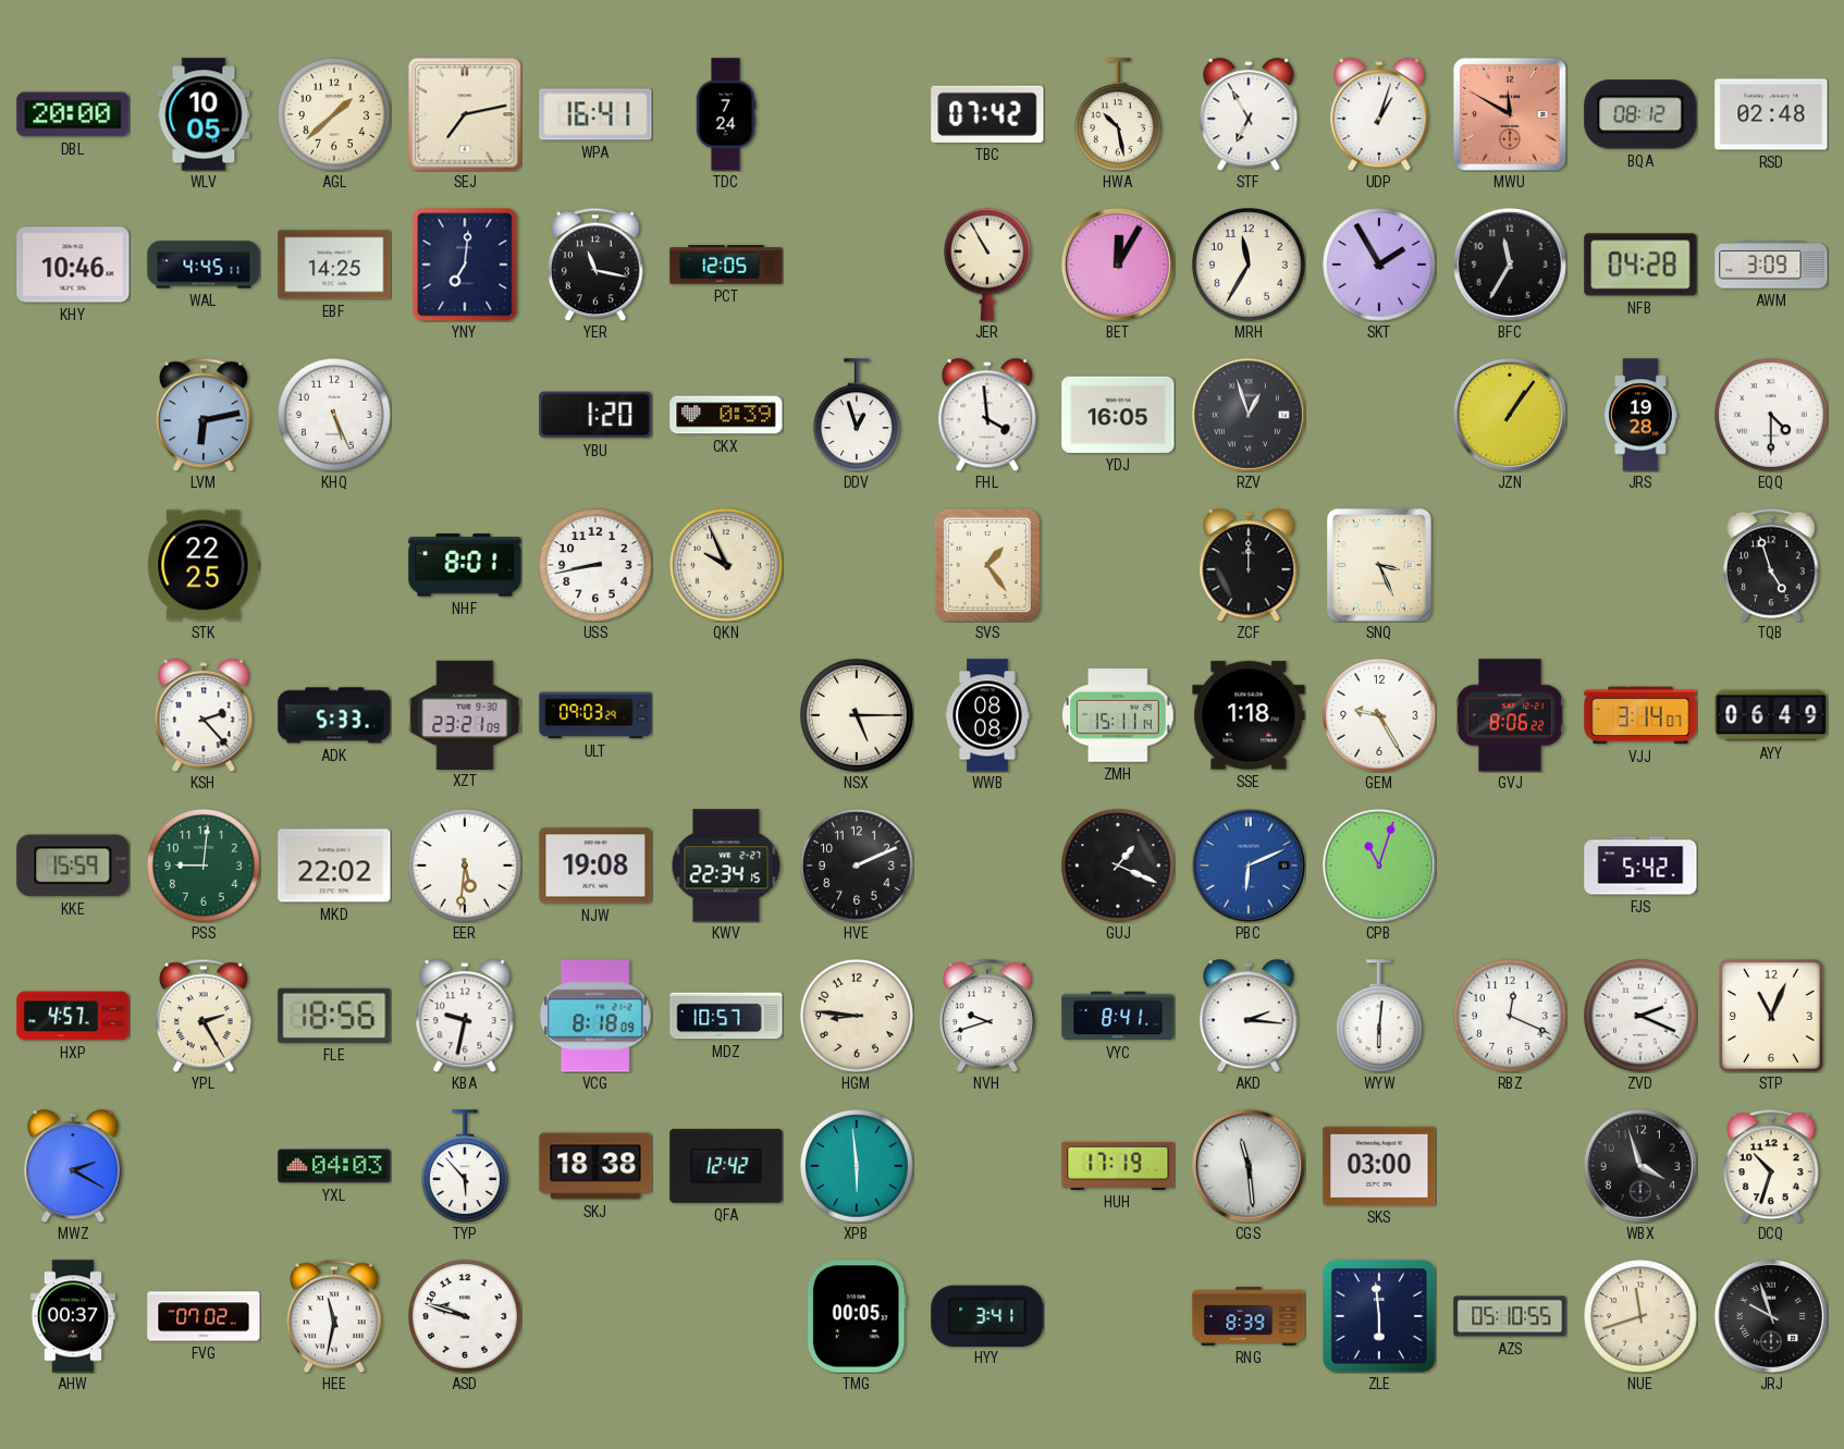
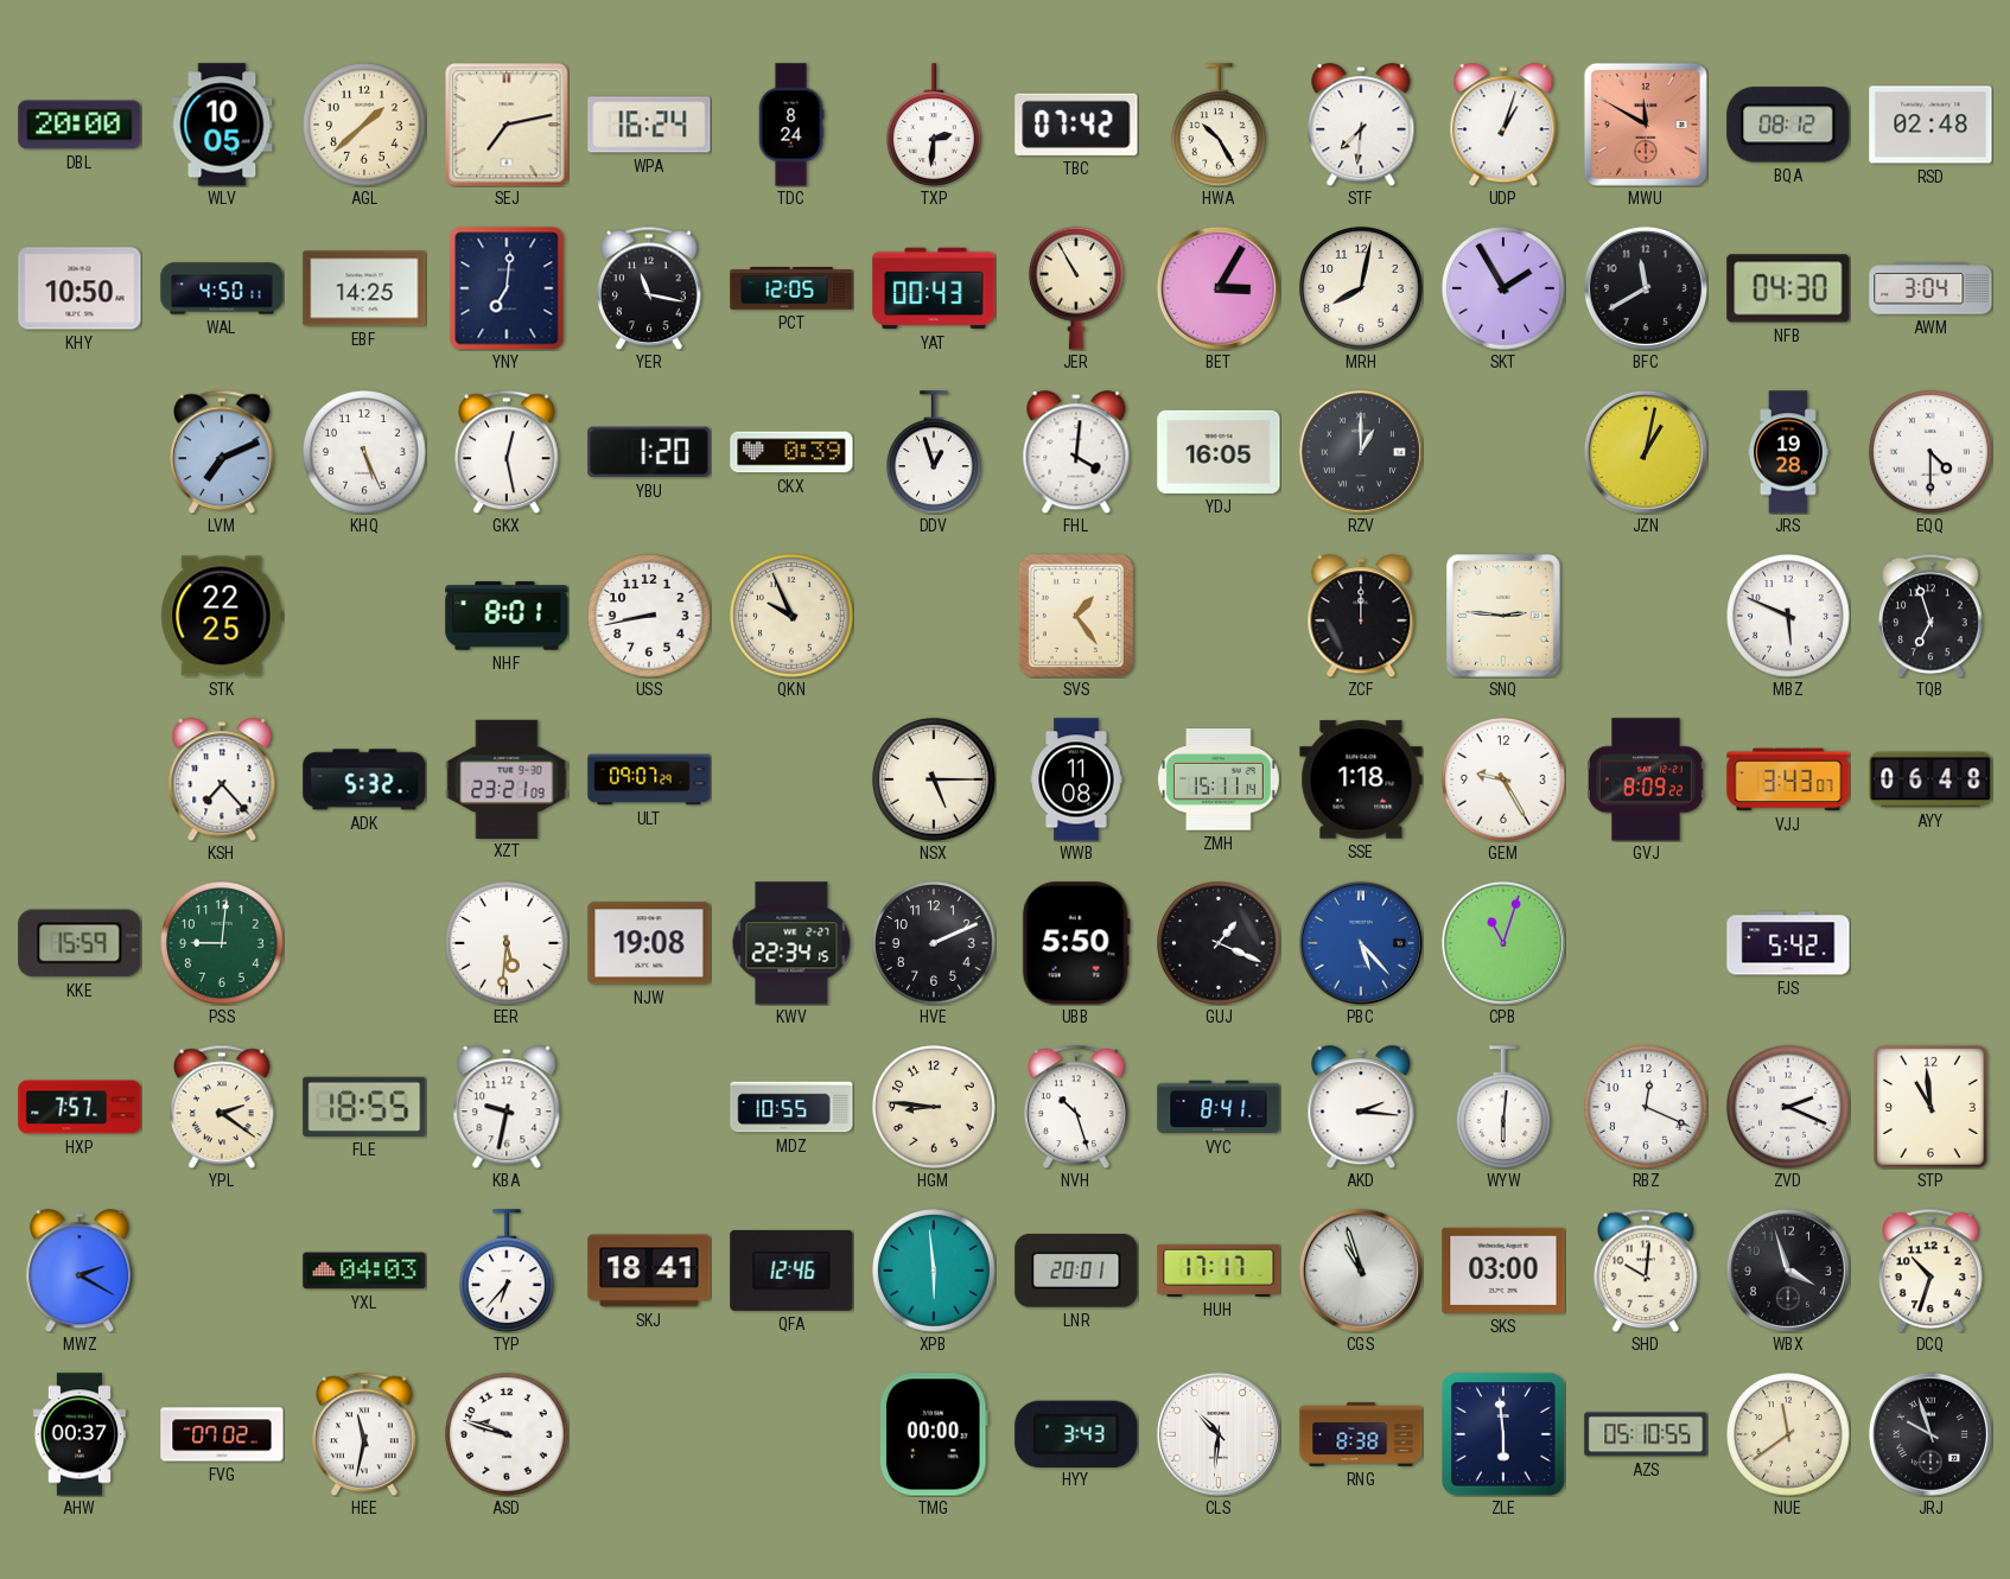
WPA: 16:41 -> 16:24 (649, 125)
TDC: 7:24 -> 8:24 (791, 125)
TXP: none -> 2:31 (935, 125)
HWA: 10:28 -> 10:25 (1220, 125)
STF: 6:55 -> 7:31 (1361, 125)
KHY: 10:46 -> 10:50 (79, 288)
WAL: 4:45 -> 4:50 (222, 288)
YAT: none -> 00:43 (934, 288)
BET: 12:05 -> 3:05 (1219, 288)
MRH: 11:35 -> 8:02 (1361, 288)
BFC: 11:35 -> 11:40 (1646, 288)
NFB: 04:28 -> 04:30 (1788, 288)
AWM: 3:09 -> 3:04 (1931, 288)
LVM: 6:13 -> 7:11 (223, 452)
GKX: none -> 12:28 (508, 452)
FHL: 3:59 -> 4:01 (1076, 452)
RZV: 12:57 -> 1:00 (1361, 452)
JZN: 1:06 -> 1:02 (1646, 452)
SNQ: 3:26 -> 2:46 (1505, 616)
MBZ: none -> 5:49 (1788, 616)
TQB: 4:57 -> 6:57 (1932, 616)
KSH: 2:23 -> 7:23 (222, 779)
ADK: 5:33 -> 5:32 (364, 779)
ULT: 09:03 -> 09:07 (649, 779)
WWB: 08:08 -> 11:08 (1076, 779)
GVJ: 8:06 -> 8:09 (1646, 779)
VJJ: 3:14 -> 3:43 (1788, 779)
AYY: 06:49 -> 06:48 (1931, 779)
MKD: 22:02 -> none (334, 865)
UBB: none -> 5:50 (1076, 943)
PBC: 6:11 -> 5:23 (1361, 943)
HXP: 4:57 -> 7:57 (79, 1107)
YPL: 2:25 -> 2:21 (223, 1107)
FLE: 18:56 -> 18:55 (364, 1107)
VCG: 8:18 -> none (595, 1016)
MDZ: 10:57 -> 10:55 (791, 1107)
NVH: 9:42 -> 10:27 (1077, 1107)
STP: 11:04 -> 10:59 (1931, 1107)
TYP: 5:53 -> 6:37 (508, 1271)
SKJ: 18:38 -> 18:41 (649, 1271)
QFA: 12:42 -> 12:46 (791, 1271)
LNR: none -> 20:01 (1076, 1271)
HUH: 17:19 -> 17:17 (1219, 1271)
CGS: 11:29 -> 10:57 (1361, 1271)
SHD: none -> 10:01 (1647, 1271)
TMG: 00:05 -> 00:00 (934, 1434)
HYY: 3:41 -> 3:43 (1076, 1433)
CLS: none -> 10:31 (1219, 1434)
RNG: 8:39 -> 8:38 (1361, 1434)
NUE: 11:42 -> 11:39 (1788, 1434)
